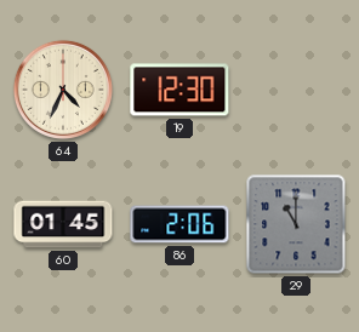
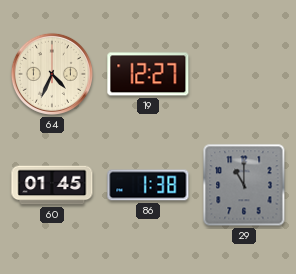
19: 12:30 -> 12:27 (148, 74)
86: 2:06 -> 1:38 (148, 185)
